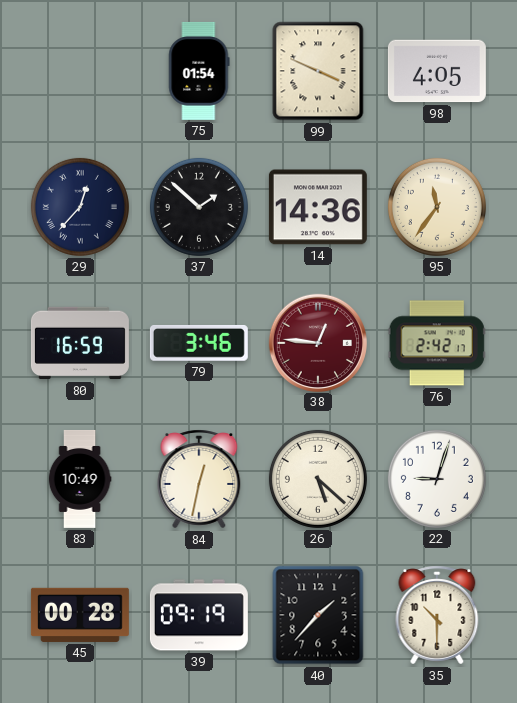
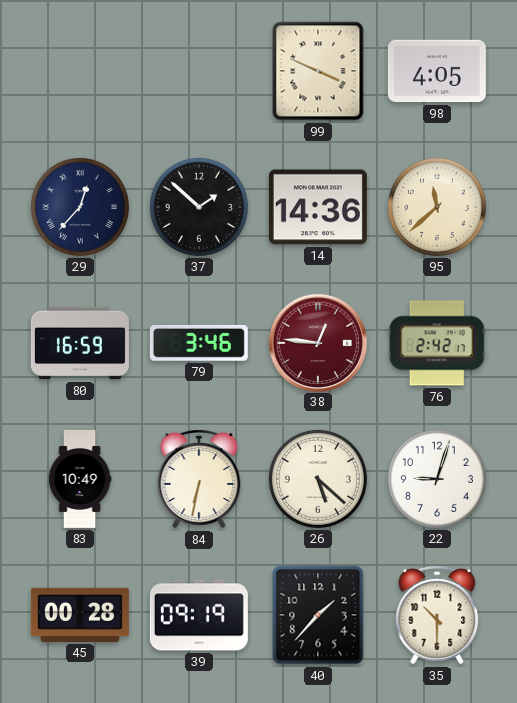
75: 01:54 -> none (199, 71)
95: 11:36 -> 11:38 (437, 207)
84: 12:32 -> 6:32 (199, 479)
